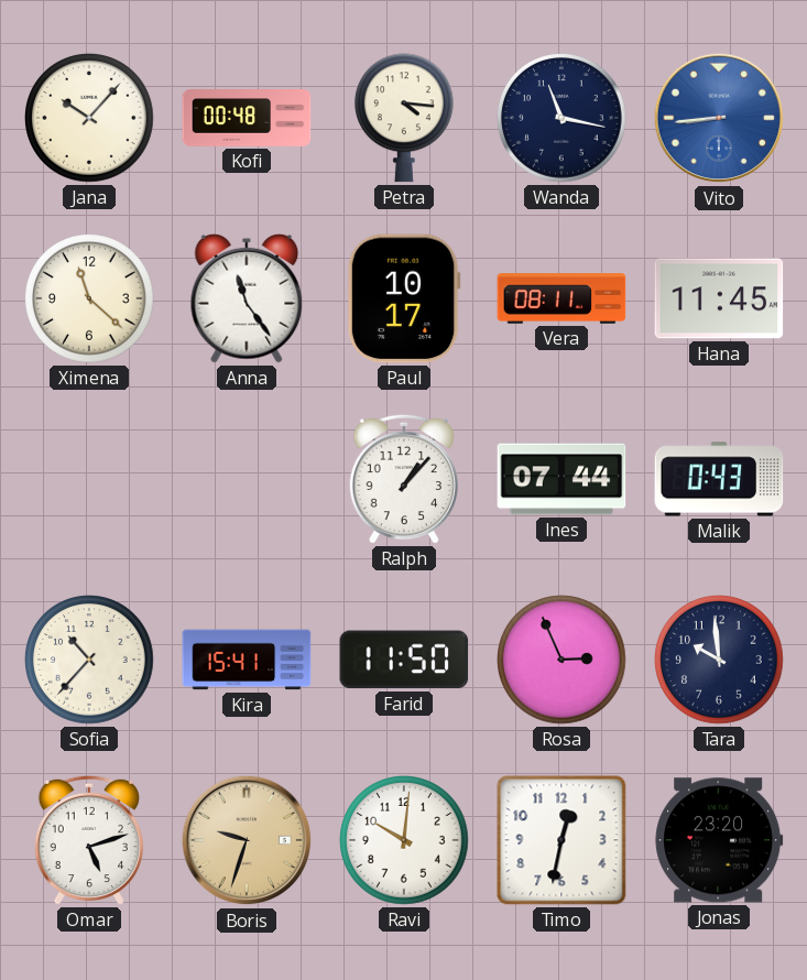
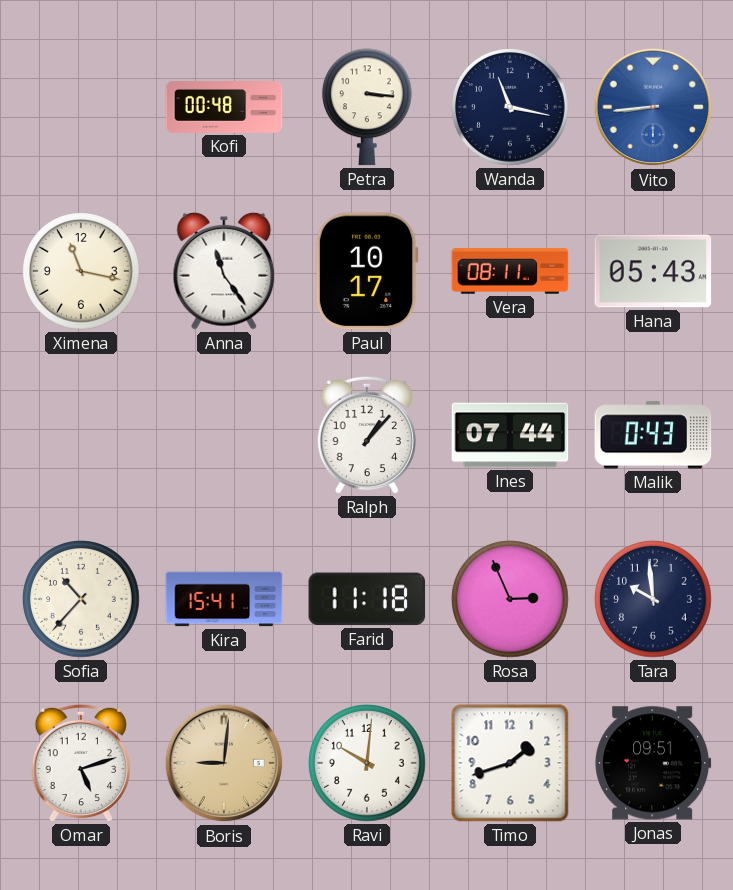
Jana: 10:07 -> none (90, 119)
Petra: 4:16 -> 3:16 (367, 107)
Ximena: 11:22 -> 11:17 (82, 272)
Hana: 11:45 -> 05:43 (653, 271)
Farid: 11:50 -> 11:18 (367, 599)
Boris: 9:33 -> 9:01 (224, 763)
Timo: 12:32 -> 1:42 (510, 763)
Jonas: 23:20 -> 09:51 (653, 763)
